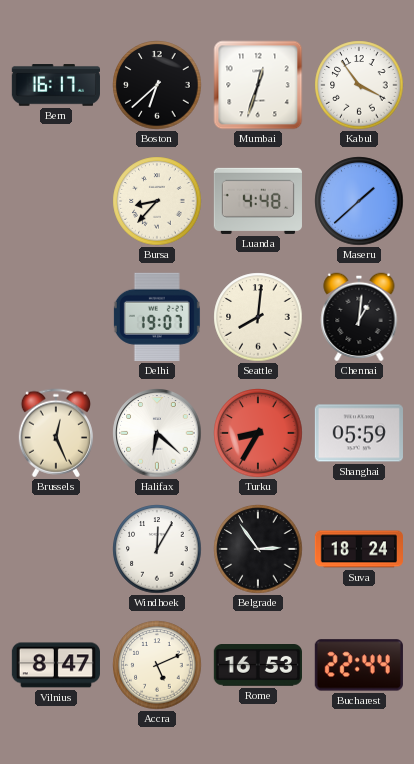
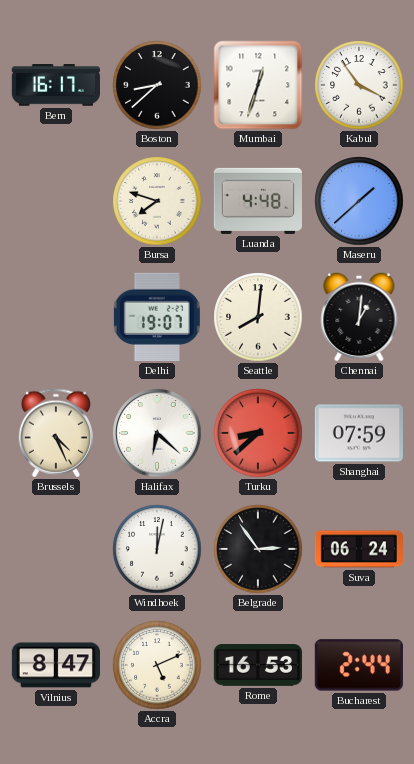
Boston: 6:38 -> 8:38 (157, 85)
Bursa: 8:37 -> 7:48 (157, 201)
Brussels: 12:26 -> 4:26 (56, 433)
Turku: 8:35 -> 8:38 (258, 433)
Shanghai: 05:59 -> 07:59 (359, 433)
Windhoek: 12:05 -> 12:02 (157, 549)
Suva: 18:24 -> 06:24 (358, 549)
Bucharest: 22:44 -> 2:44 (359, 665)
